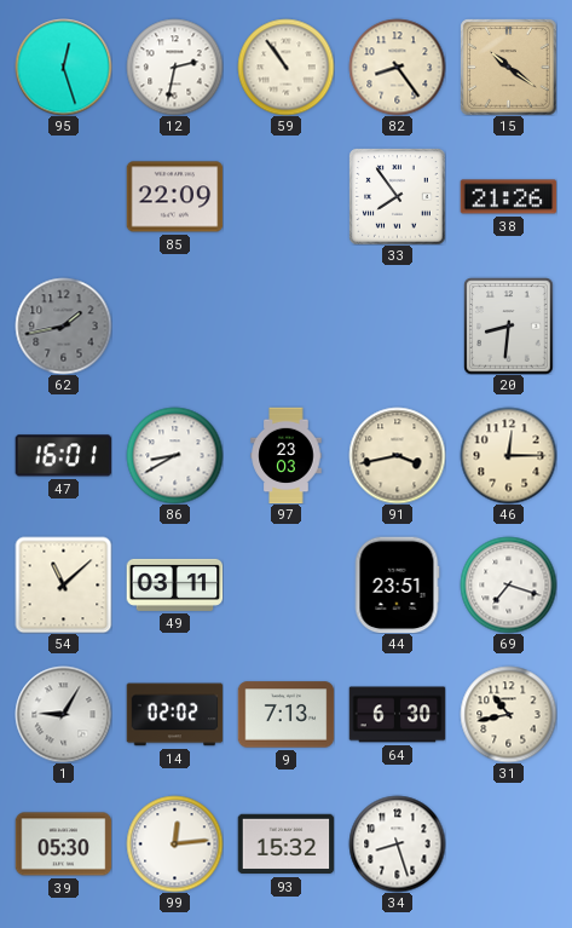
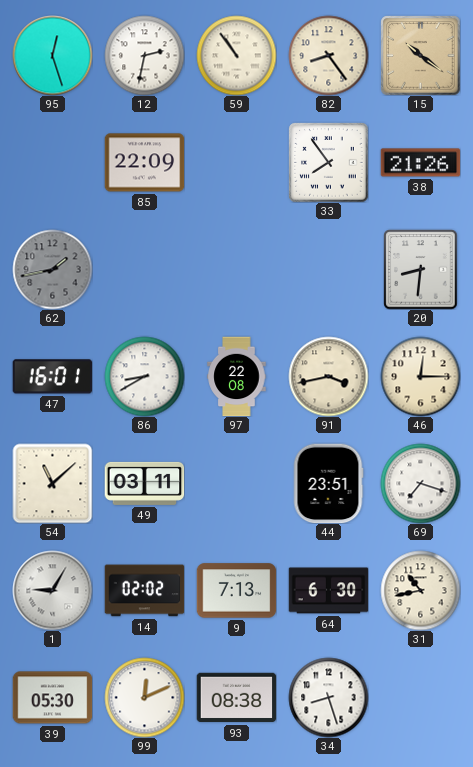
97: 23:03 -> 22:08 (237, 376)
99: 12:14 -> 12:11 (144, 697)
93: 15:32 -> 08:38 (236, 698)
